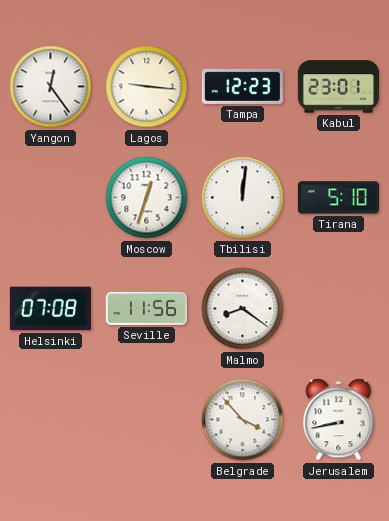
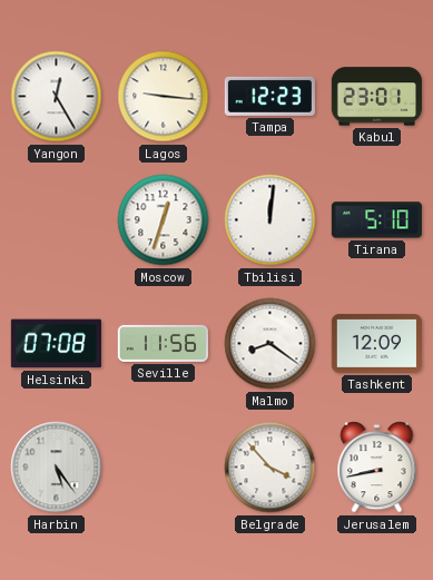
Yangon: 12:24 -> 12:25 (57, 97)
Tashkent: none -> 12:09 (376, 343)
Harbin: none -> 5:24 (57, 468)
